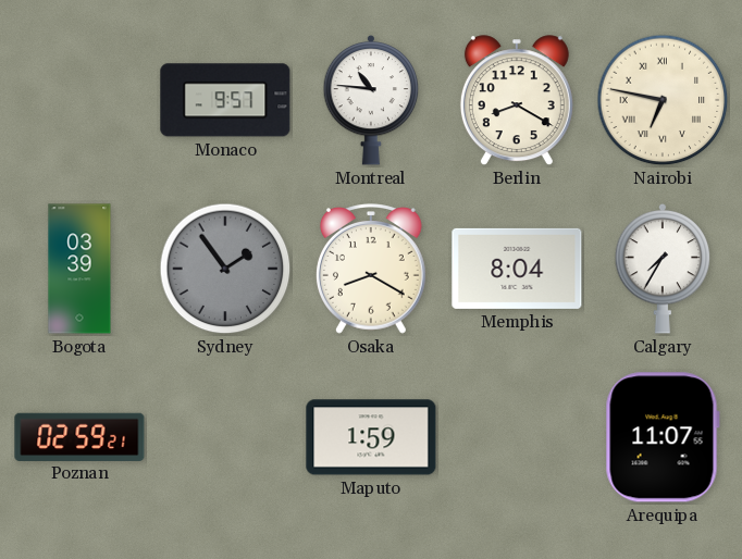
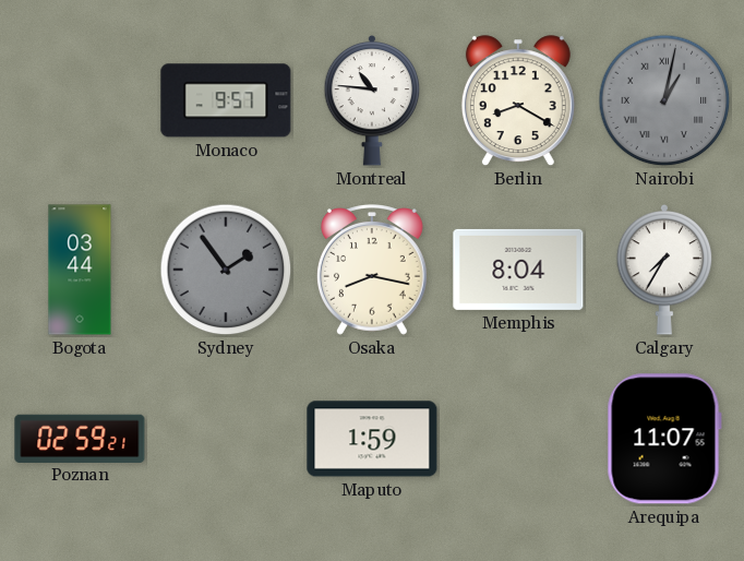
Nairobi: 6:47 -> 1:02 (664, 100)
Nairobi dial: cream -> grey (664, 100)
Bogota: 03:39 -> 03:44 (80, 270)
Osaka: 8:20 -> 8:17 (372, 270)
